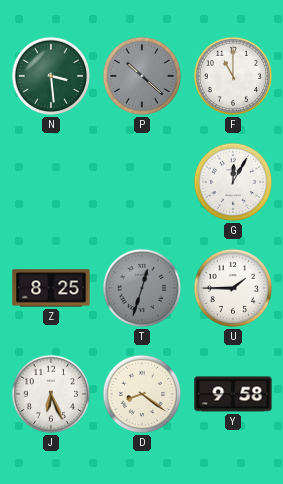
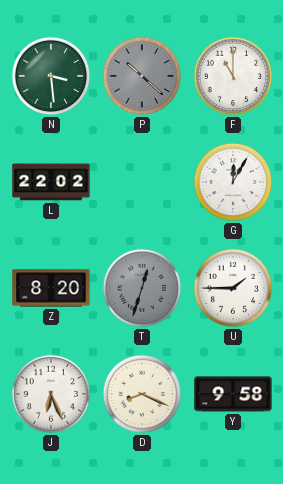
L: none -> 22:02 (51, 182)
Z: 8:25 -> 8:20 (51, 288)
D: 8:21 -> 8:19 (142, 394)
